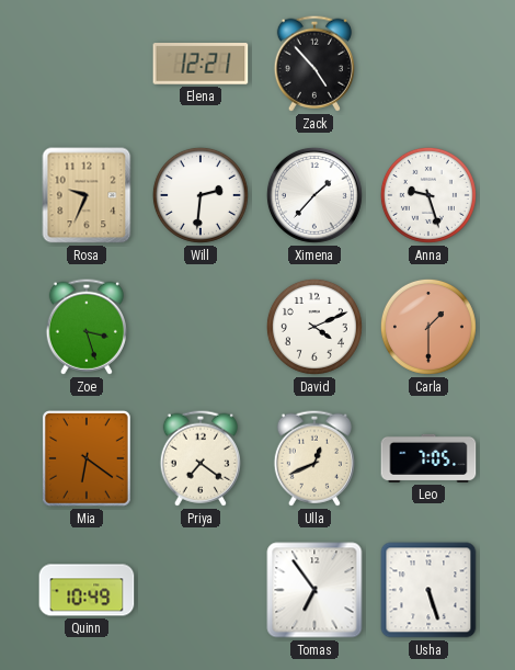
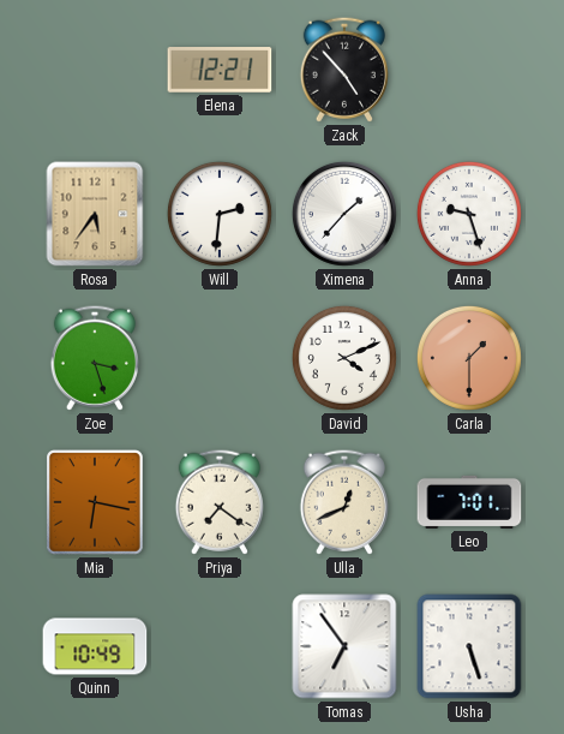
Rosa: 9:34 -> 5:36 (95, 214)
Mia: 6:21 -> 6:17 (96, 503)
Leo: 7:05 -> 7:01 (469, 502)
